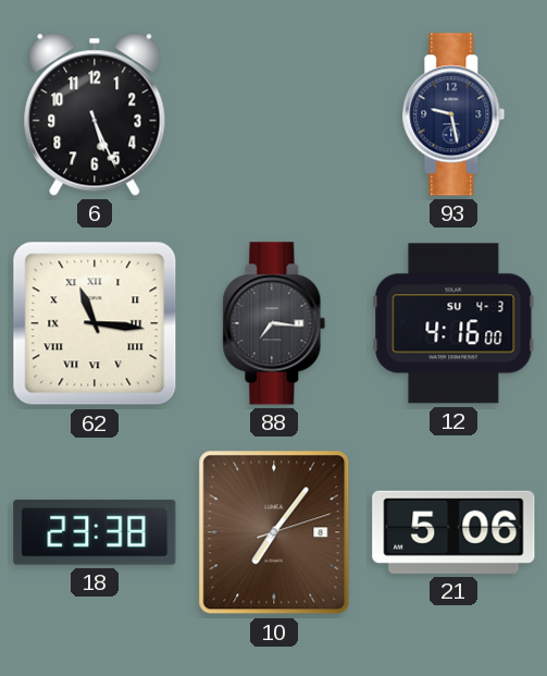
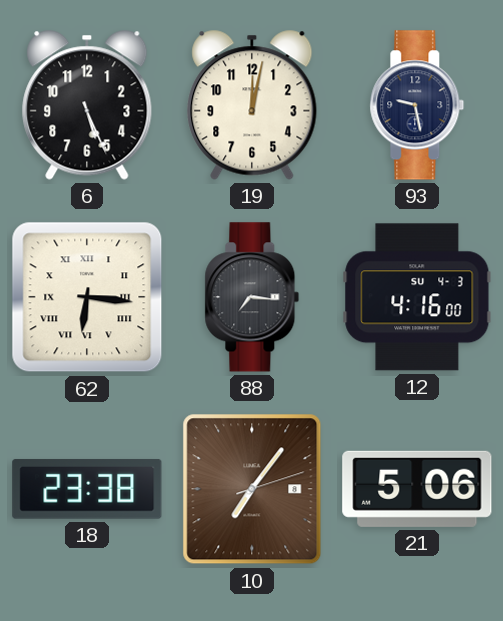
19: none -> 12:02 (252, 105)
62: 11:16 -> 6:16 (87, 297)
